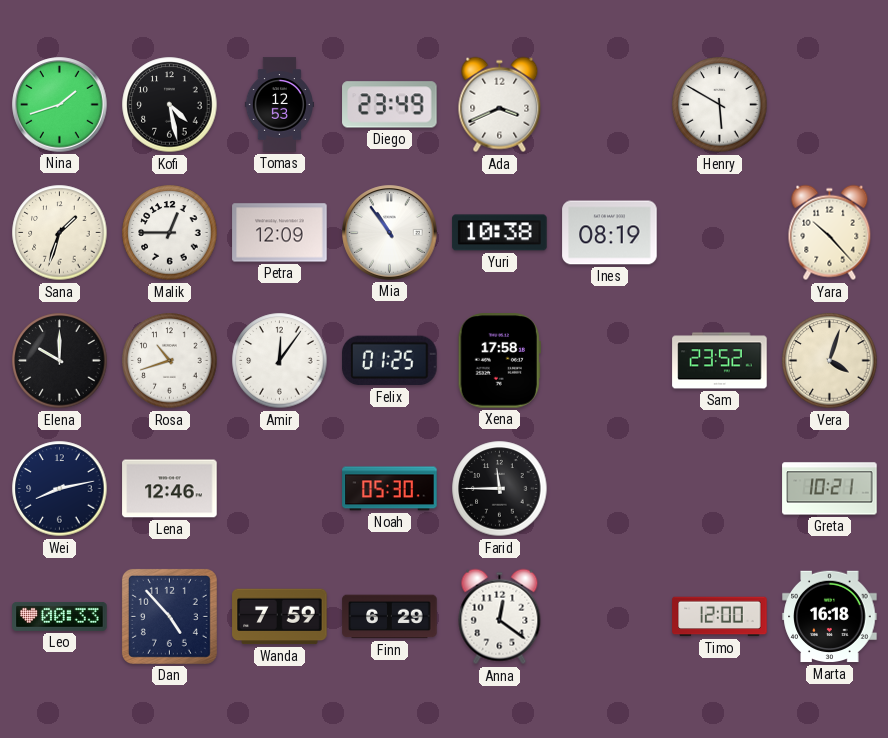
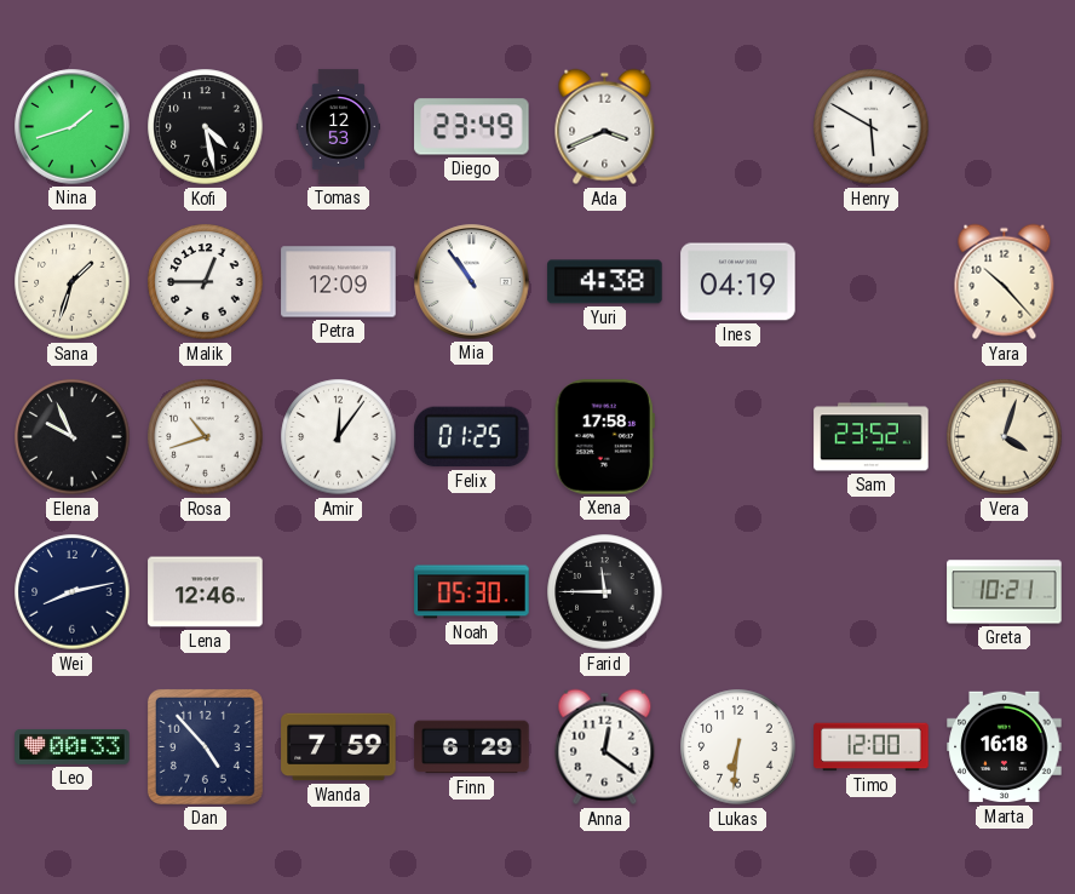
Yuri: 10:38 -> 4:38 (605, 282)
Ines: 08:19 -> 04:19 (738, 282)
Elena: 10:00 -> 9:56 (73, 437)
Lukas: none -> 6:31 (738, 747)
